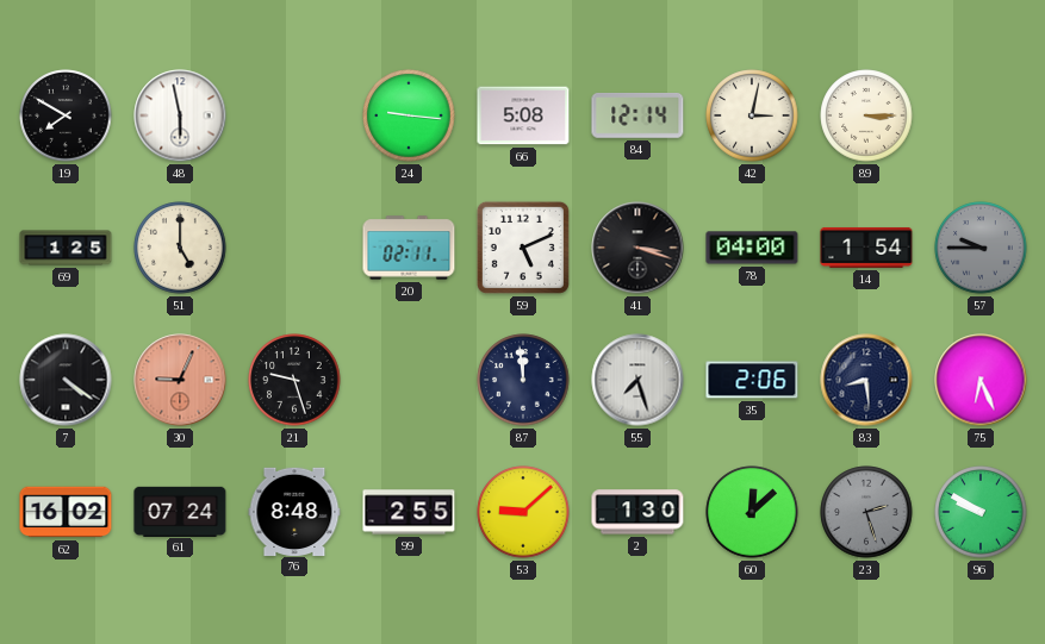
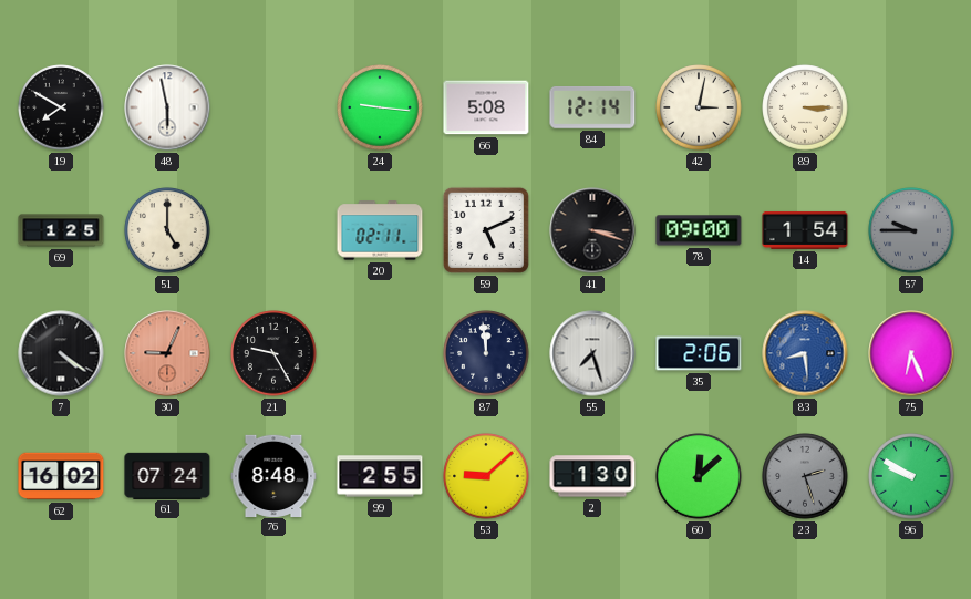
78: 04:00 -> 09:00 (699, 230)
21: 9:27 -> 9:25 (273, 353)
83 dial: navy -> blue (805, 353)
